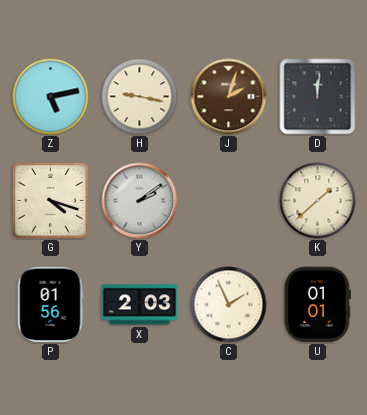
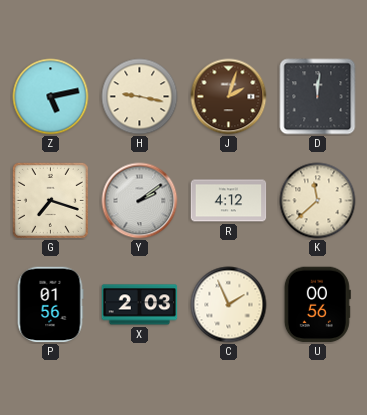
G: 4:18 -> 7:18 (50, 200)
R: none -> 4:12 (229, 201)
K: 1:38 -> 11:38 (318, 201)
U: 01:01 -> 00:56 (317, 305)
